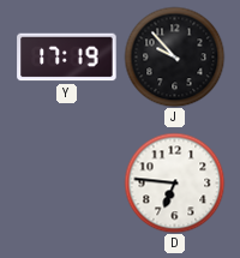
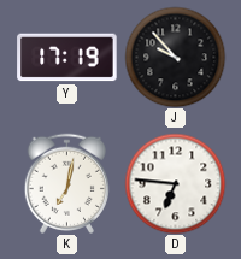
K: none -> 7:02 (66, 183)
